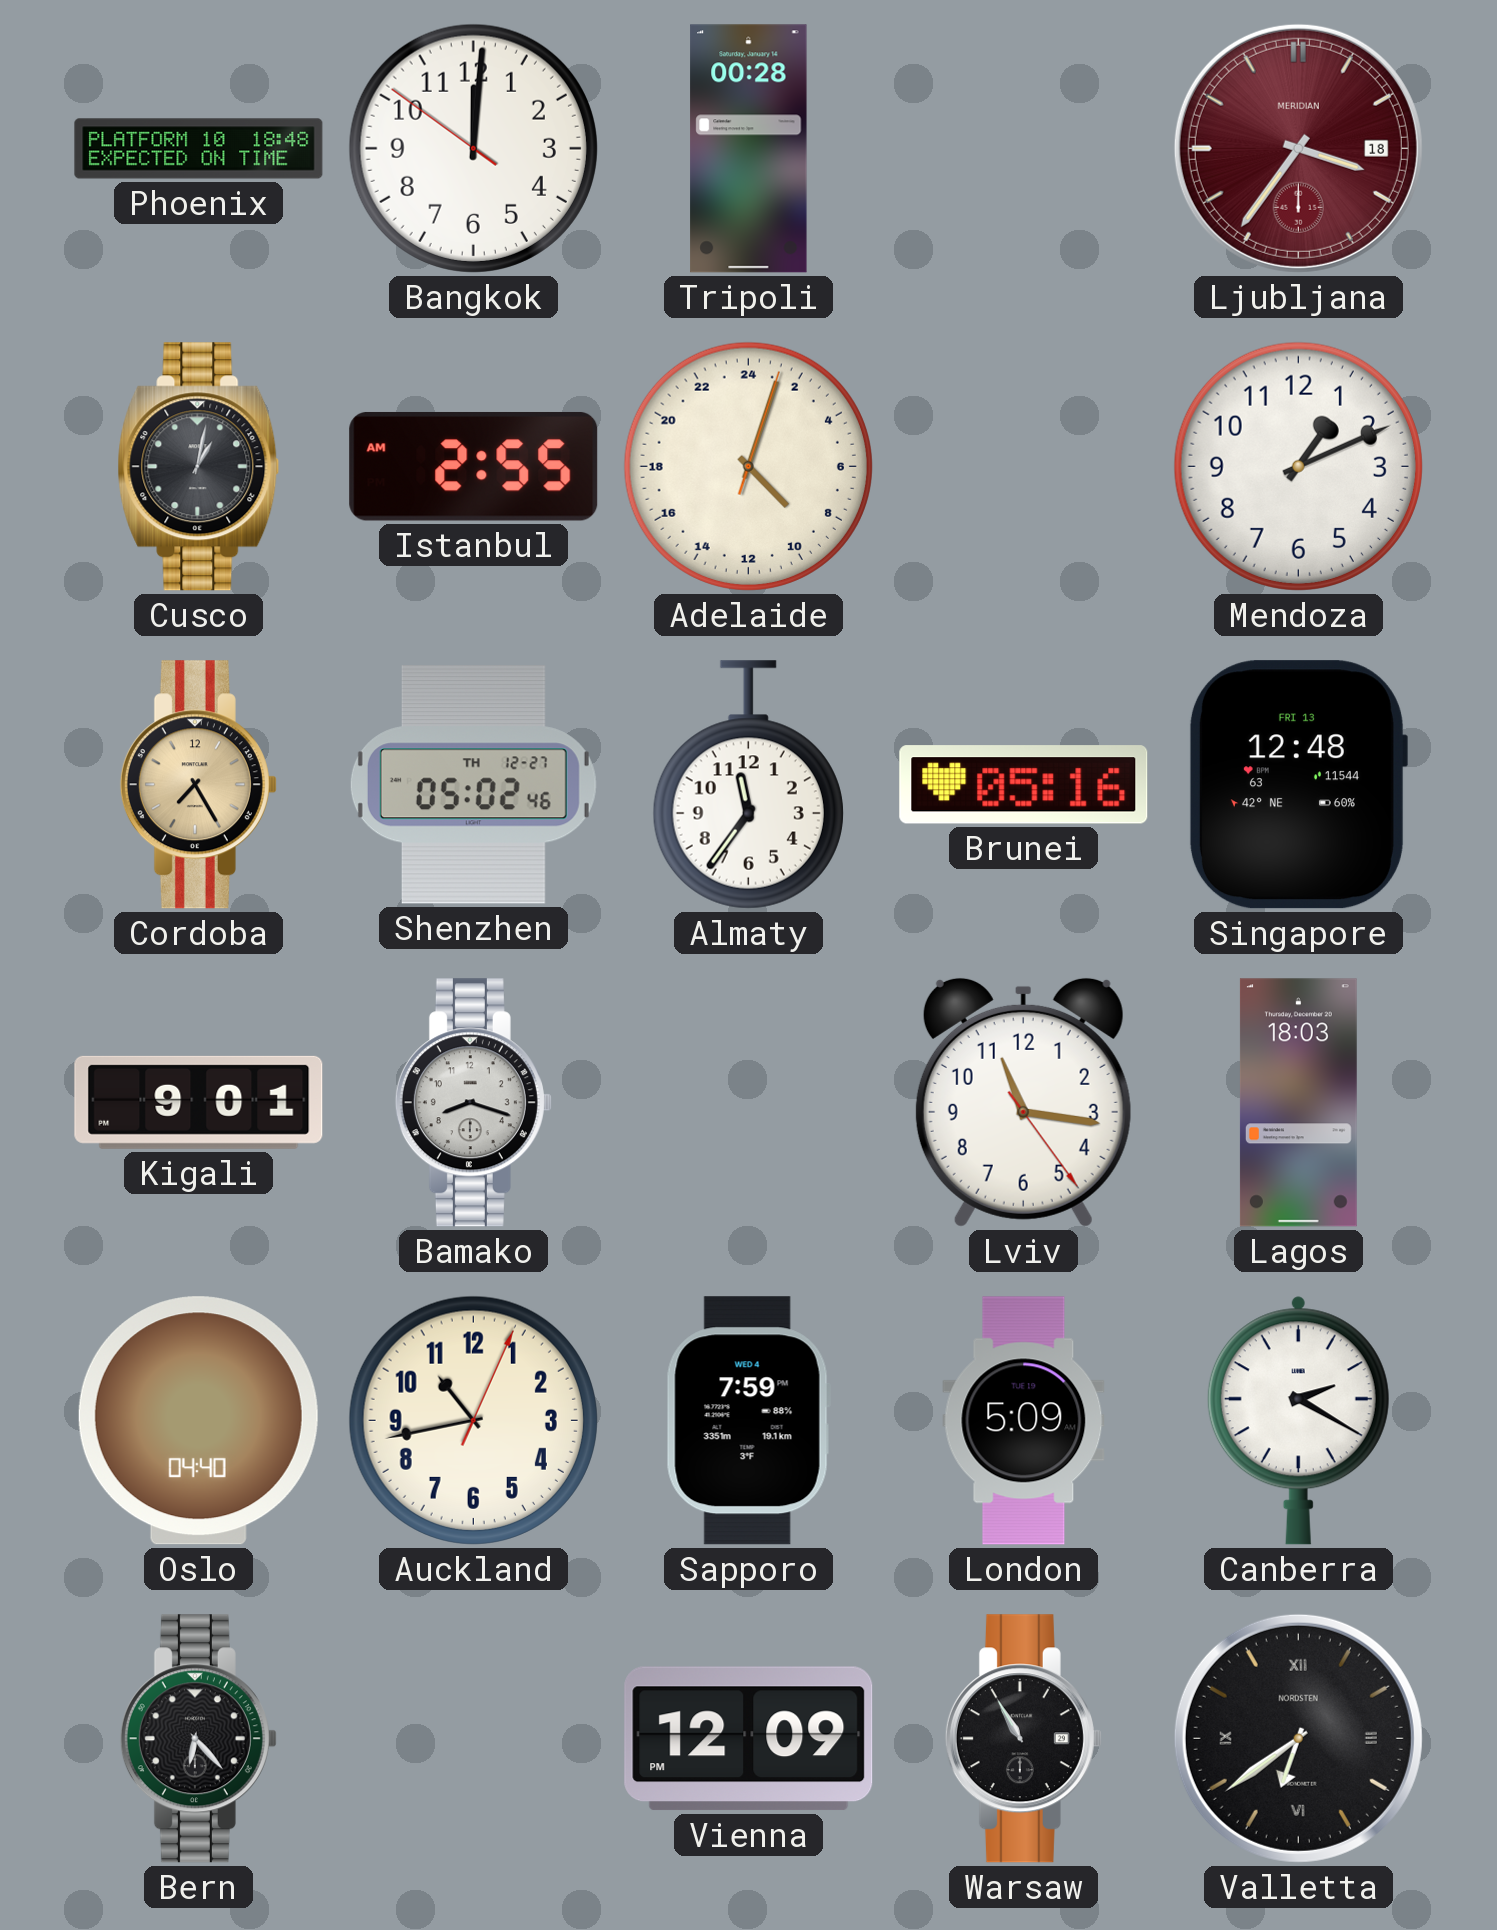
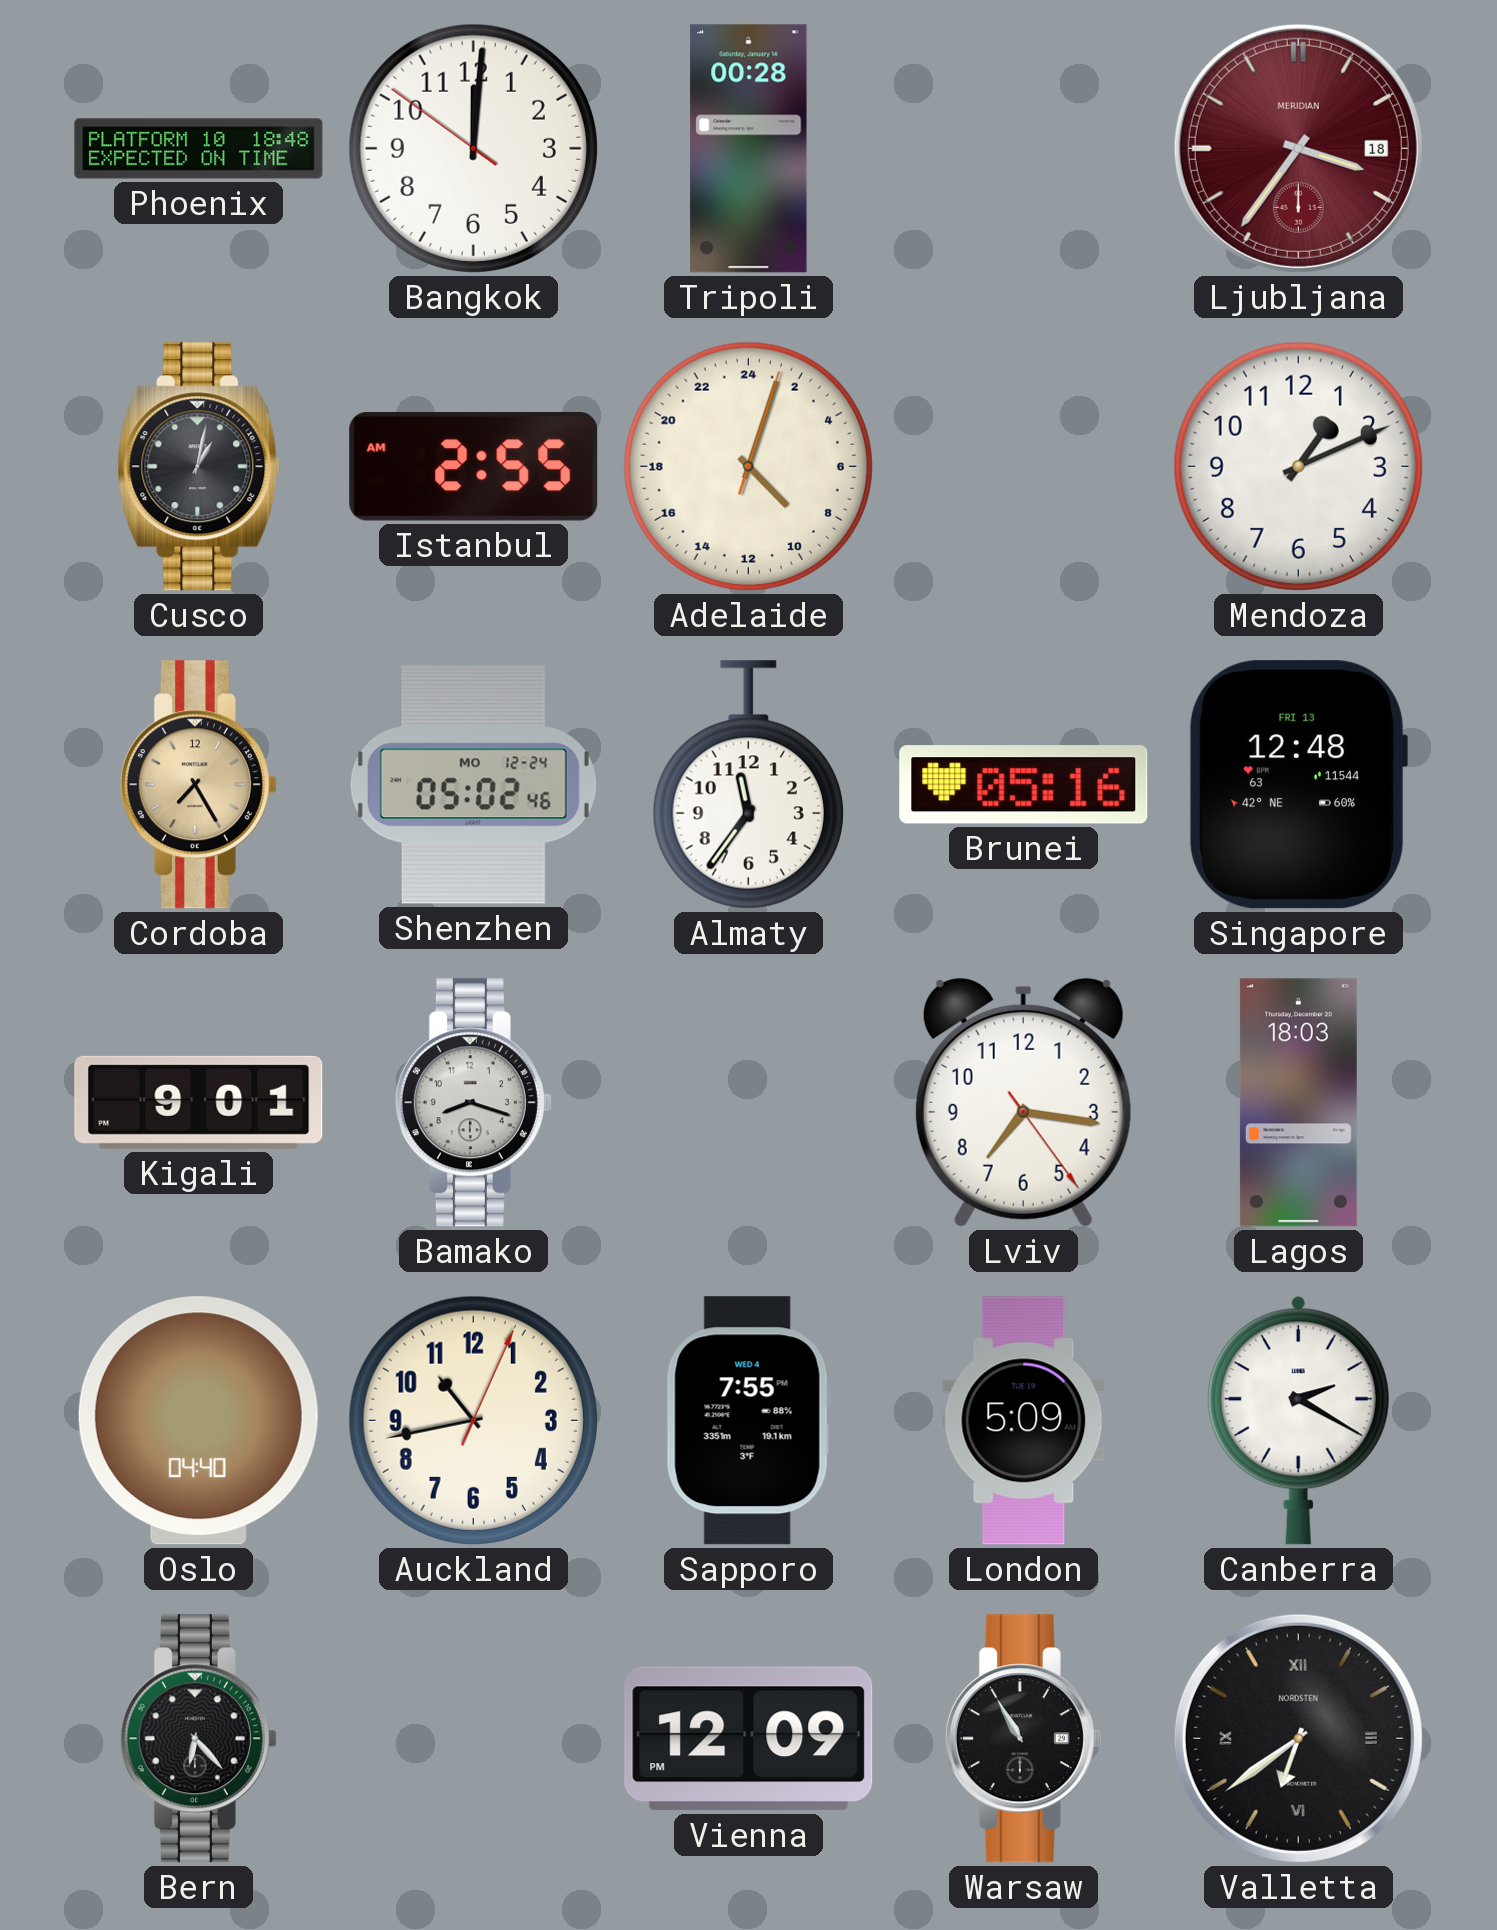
Shenzhen date: TH 12-27 -> MO 12-24 (473, 785)
Lviv: 11:16 -> 7:16 (1023, 1102)
Sapporo: 7:59 -> 7:55 (748, 1421)
